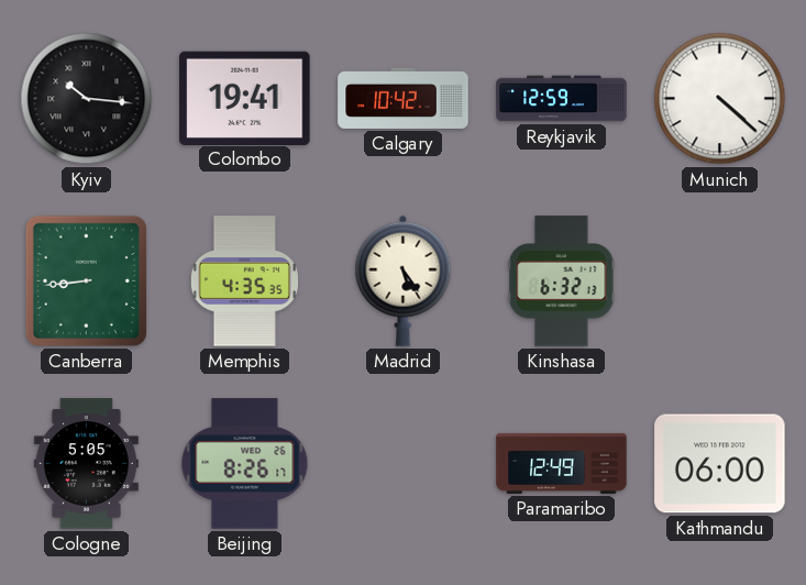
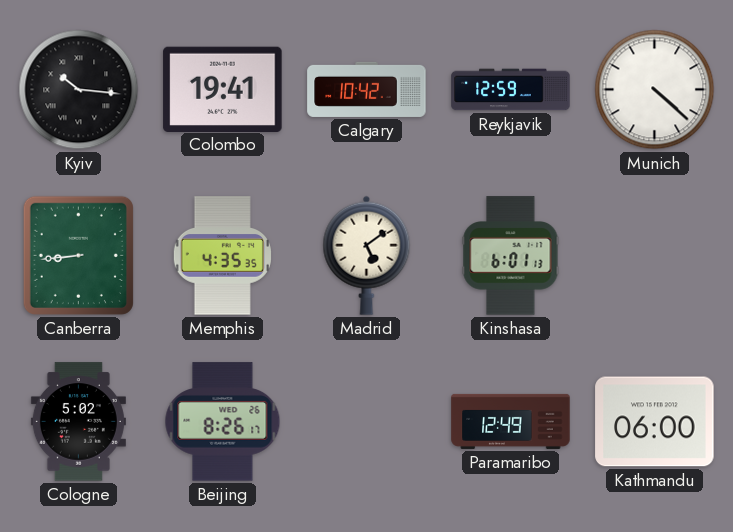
Madrid: 5:24 -> 5:09 (367, 255)
Kinshasa: 6:32 -> 6:01 (511, 256)
Cologne: 5:05 -> 5:02 (78, 422)
